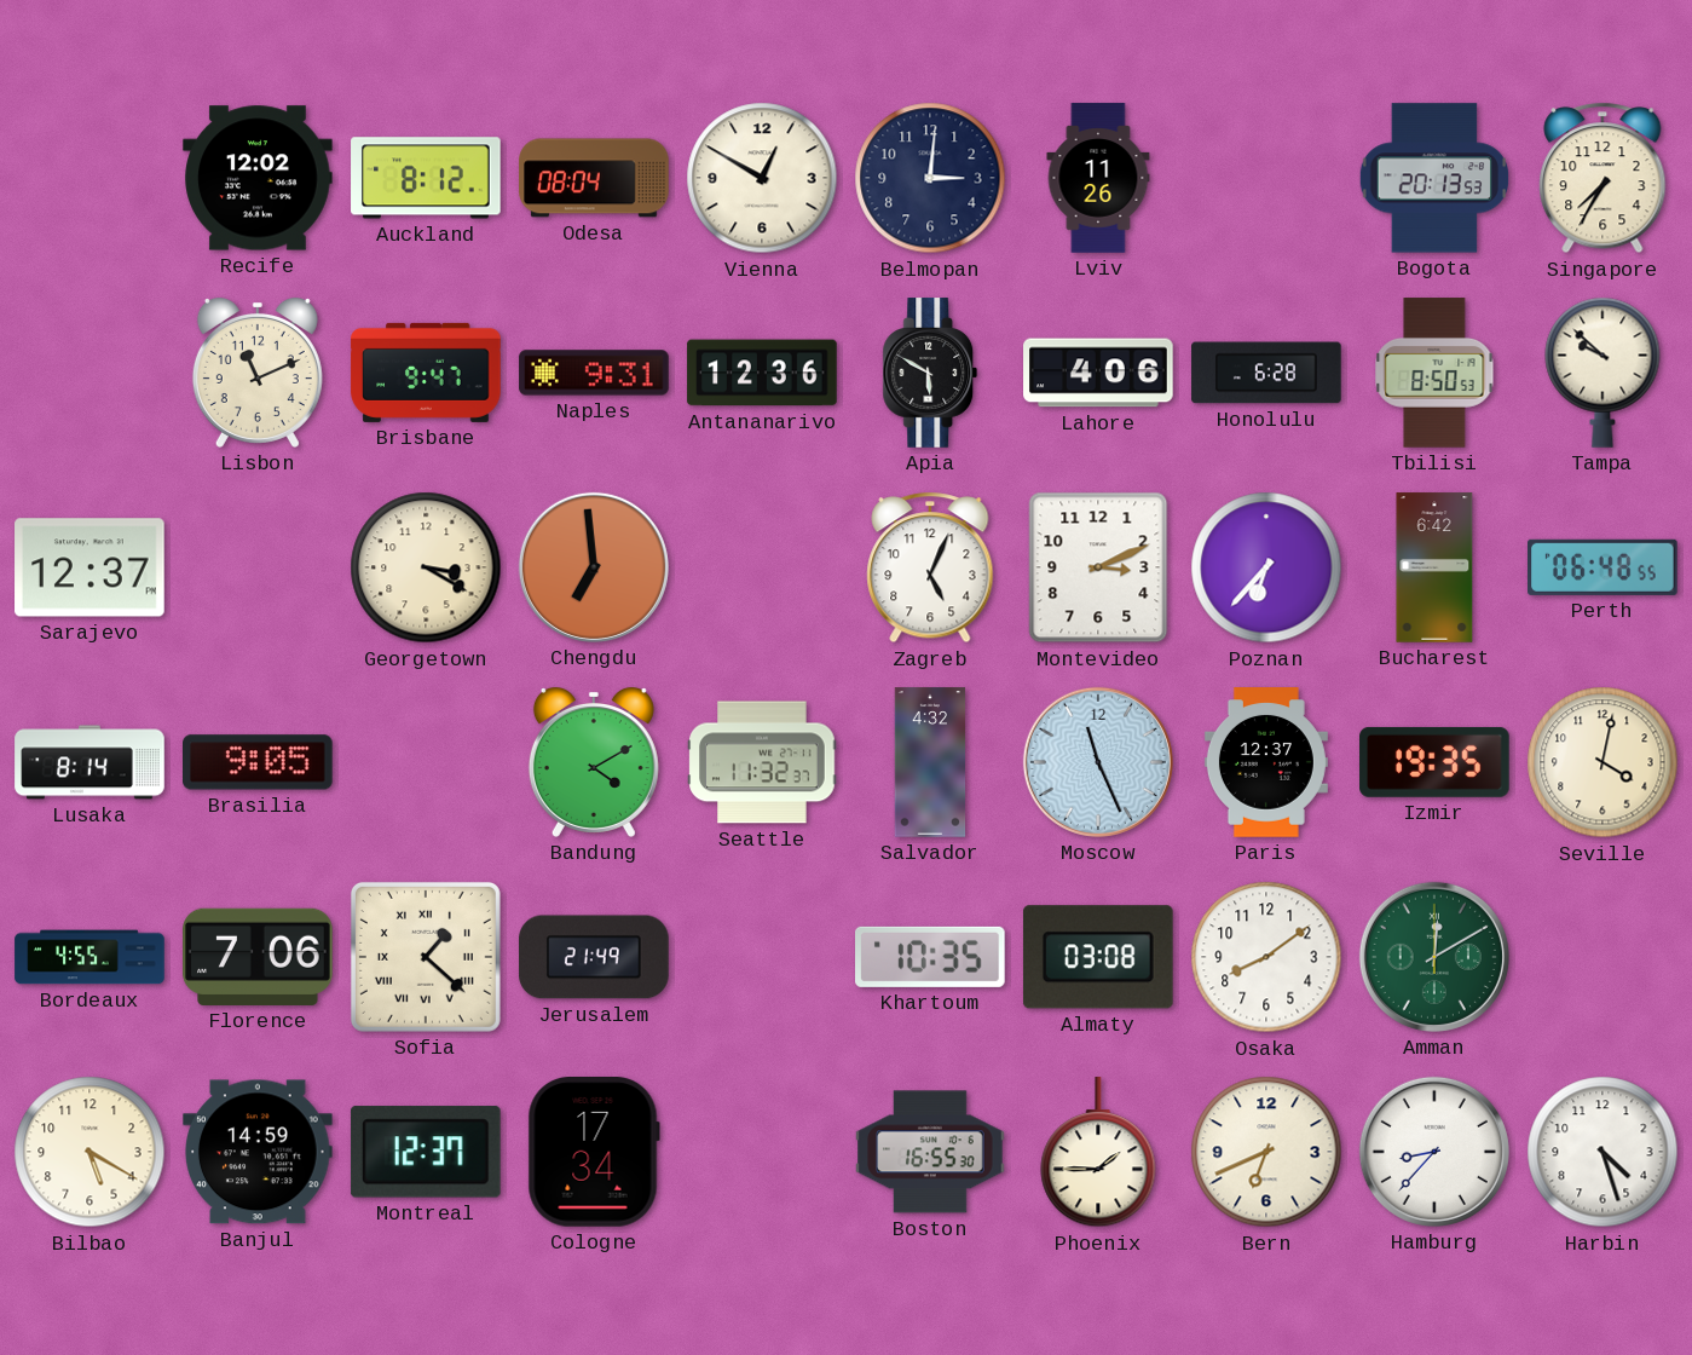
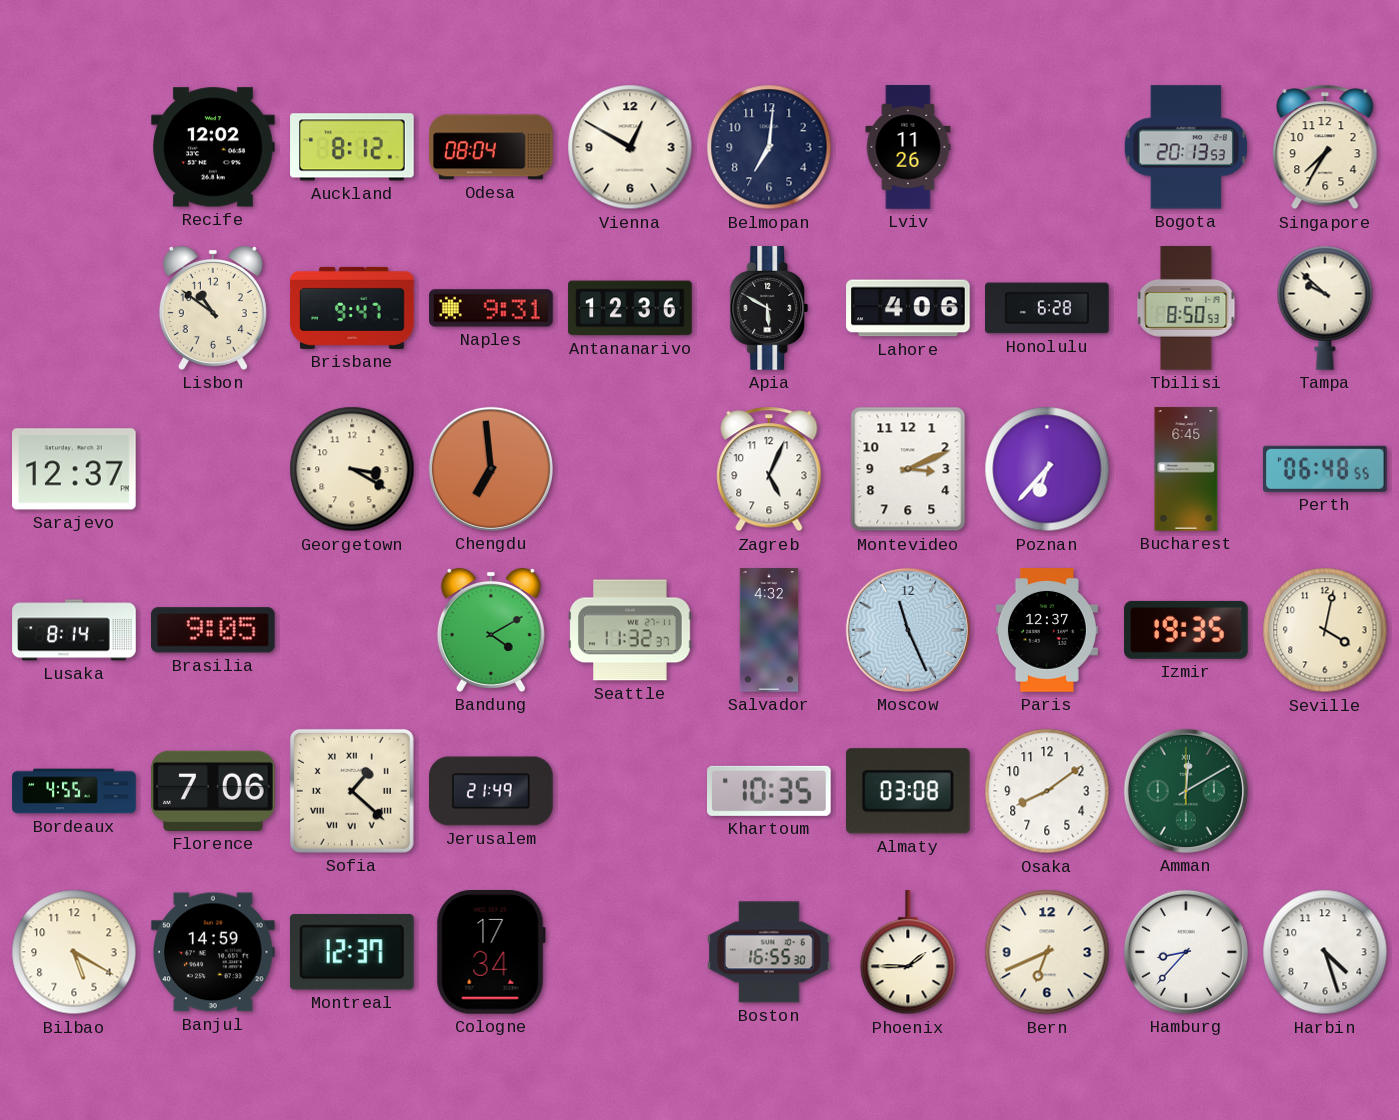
Belmopan: 3:01 -> 7:01 (769, 147)
Lisbon: 11:11 -> 10:51 (213, 308)
Bucharest: 6:42 -> 6:45 (1186, 469)
